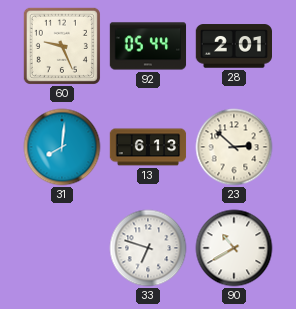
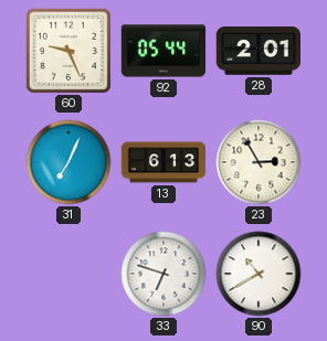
31: 8:01 -> 7:04 (68, 162)
23: 2:52 -> 2:55 (259, 162)
